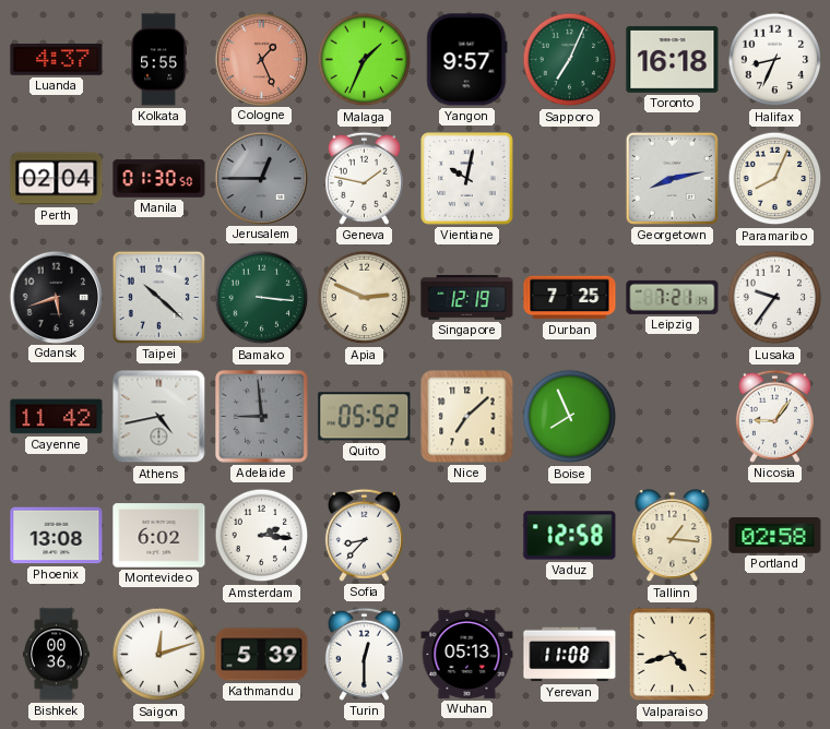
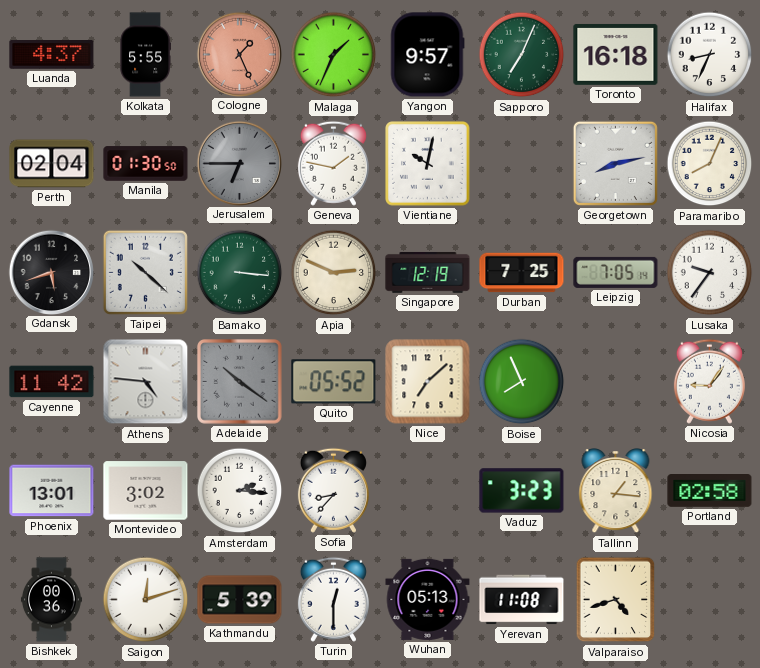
Jerusalem: 12:45 -> 6:45 (239, 163)
Leipzig: 7:21 -> 7:05 (616, 272)
Athens: 4:43 -> 4:46 (146, 382)
Adelaide: 8:59 -> 10:21 (240, 382)
Phoenix: 13:08 -> 13:01 (52, 491)
Montevideo: 6:02 -> 3:02 (146, 491)
Vaduz: 12:58 -> 3:23 (522, 491)
